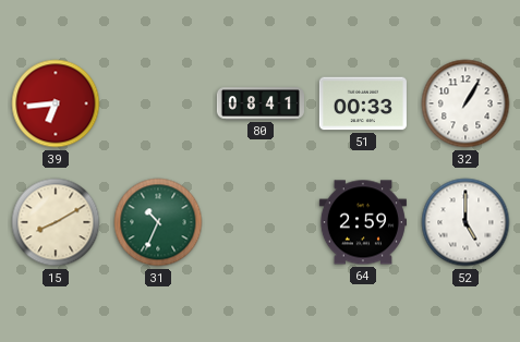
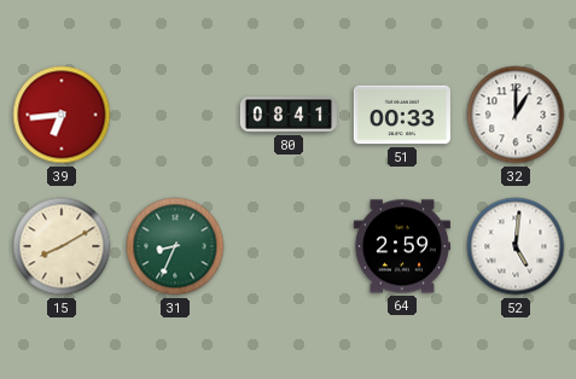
32: 1:05 -> 1:00 (516, 115)
31: 10:34 -> 8:34 (175, 246)
52: 5:00 -> 5:01 (516, 246)
